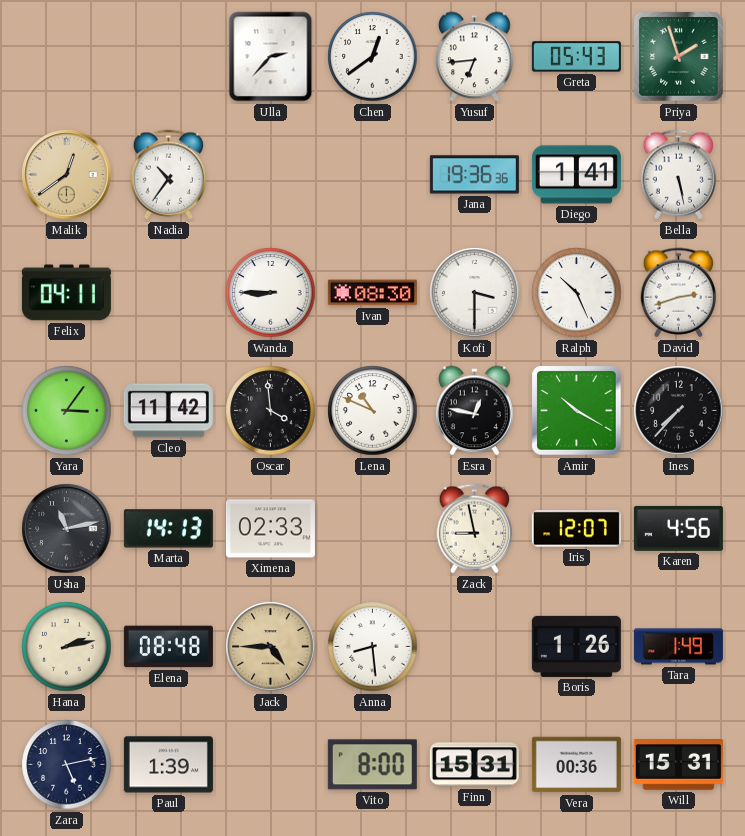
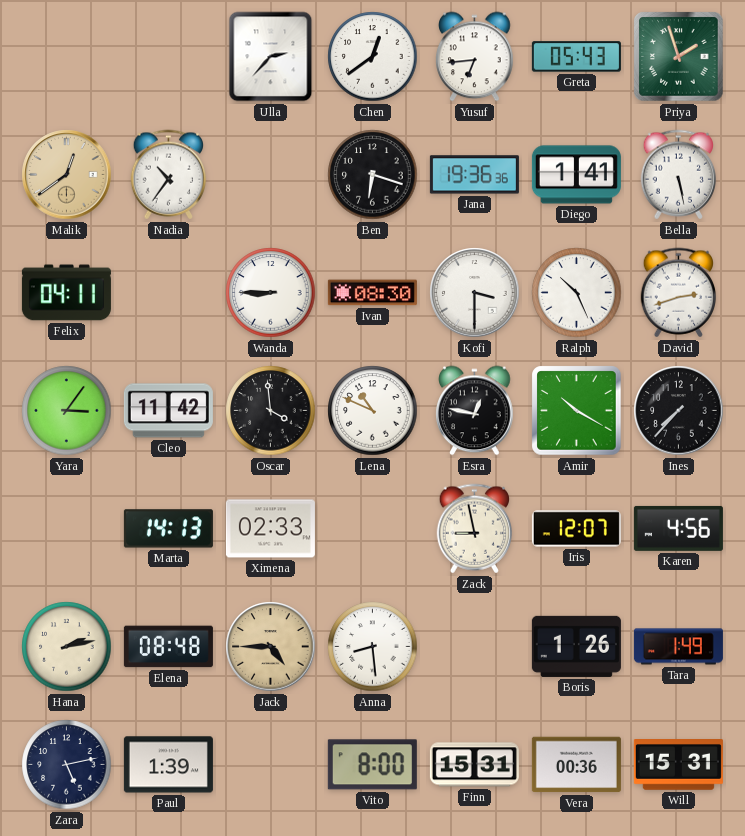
Ben: none -> 6:18 (373, 175)
Usha: 11:13 -> none (67, 529)
